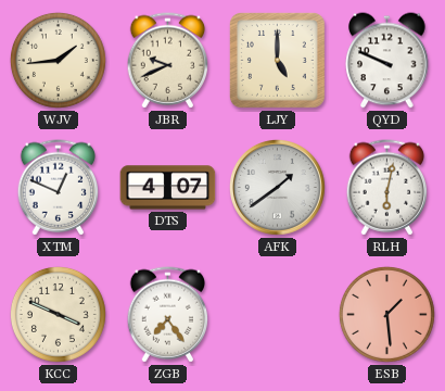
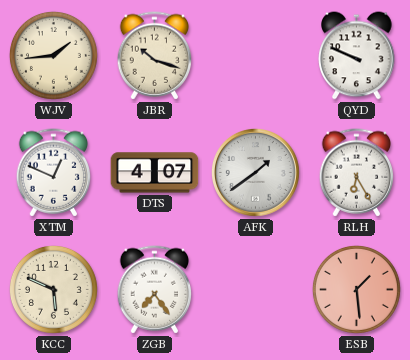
JBR: 9:41 -> 10:18 (155, 56)
LJY: 5:00 -> none (277, 60)
RLH: 6:02 -> 6:25 (357, 173)
KCC: 3:49 -> 5:49 (53, 289)
